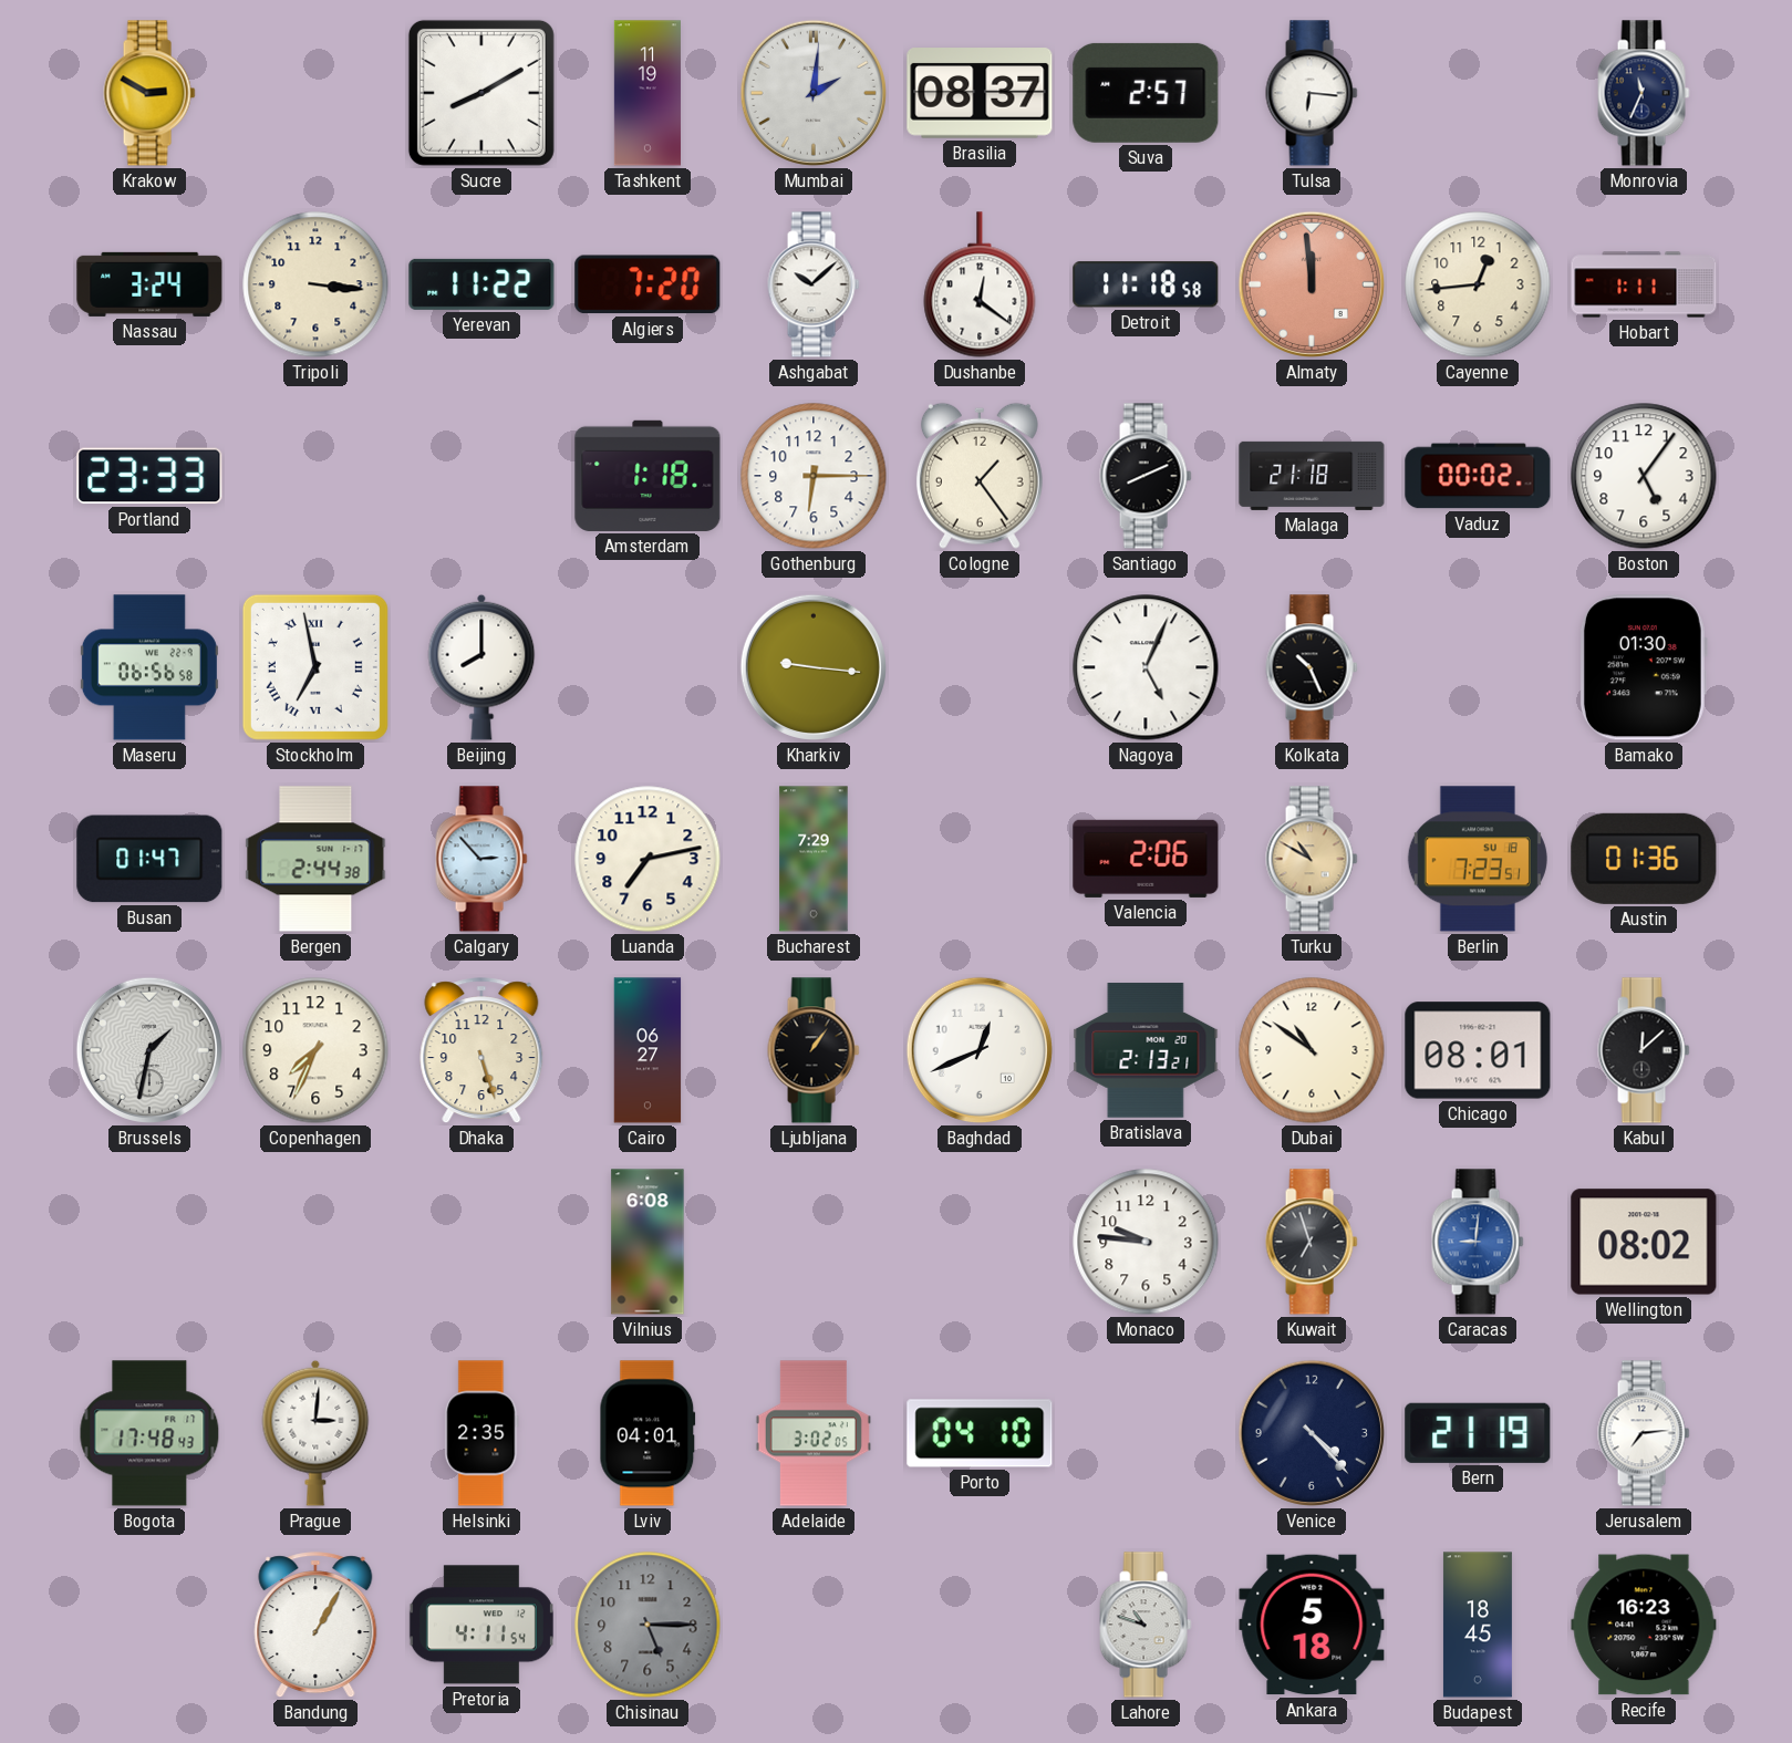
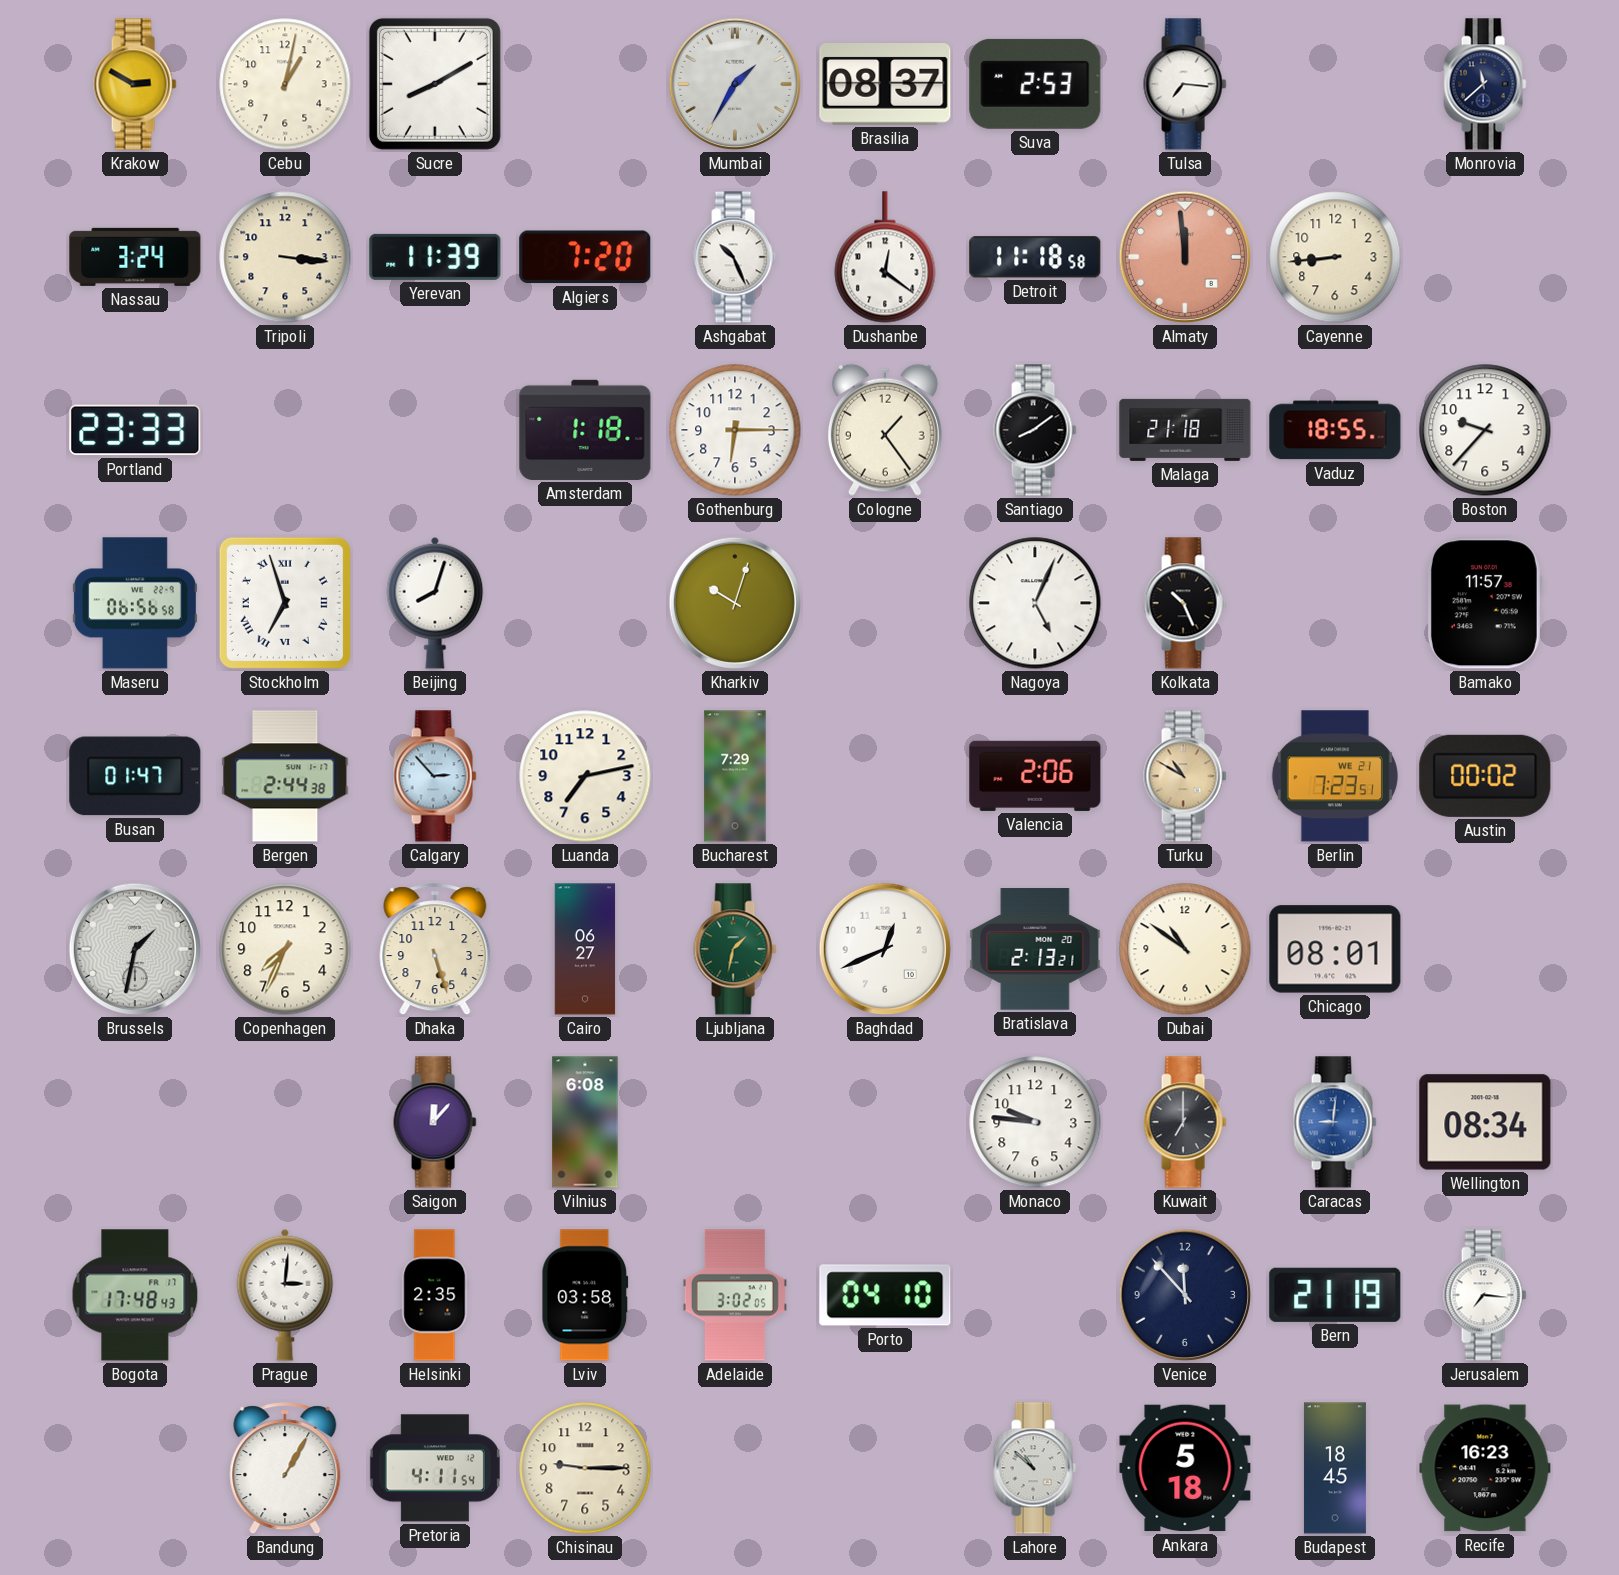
Cebu: none -> 1:02 (285, 84)
Tashkent: 11:19 -> none (648, 93)
Mumbai: 2:01 -> 1:35 (735, 84)
Suva: 2:57 -> 2:53 (1035, 84)
Tulsa: 6:16 -> 7:16 (1185, 84)
Monrovia: 11:34 -> 11:38 (1485, 84)
Yerevan: 11:22 -> 11:39 (435, 257)
Ashgabat: 10:08 -> 10:26 (735, 257)
Cayenne: 12:44 -> 8:44 (1335, 257)
Hobart: 1:11 -> none (1644, 284)
Santiago: 8:11 -> 8:09 (1035, 430)
Vaduz: 00:02 -> 18:55 (1335, 430)
Boston: 5:06 -> 9:37 (1485, 430)
Stockholm: 6:58 -> 6:57 (285, 603)
Beijing: 8:00 -> 8:03 (435, 603)
Kharkiv: 9:16 -> 10:03 (735, 603)
Bamako: 01:30 -> 11:57 (1484, 603)
Berlin date: SU 18 -> WE 21 (1335, 776)
Austin: 01:36 -> 00:02 (1485, 776)
Ljubljana: 1:06 -> 1:32 (735, 949)
Ljubljana dial: black -> green (735, 949)
Kabul: 12:08 -> none (1644, 1050)
Saigon: none -> 12:07 (435, 1122)
Kuwait: 6:57 -> 7:00 (1185, 1122)
Wellington: 08:02 -> 08:34 (1485, 1122)
Lviv: 04:01 -> 03:58 (585, 1295)
Venice: 4:23 -> 11:53 (1185, 1295)
Jerusalem: 7:14 -> 7:16 (1485, 1295)
Chisinau: 5:15 -> 9:15 (585, 1468)
Chisinau dial: grey -> cream (585, 1468)
Lahore: 10:48 -> 10:52 (1035, 1468)
